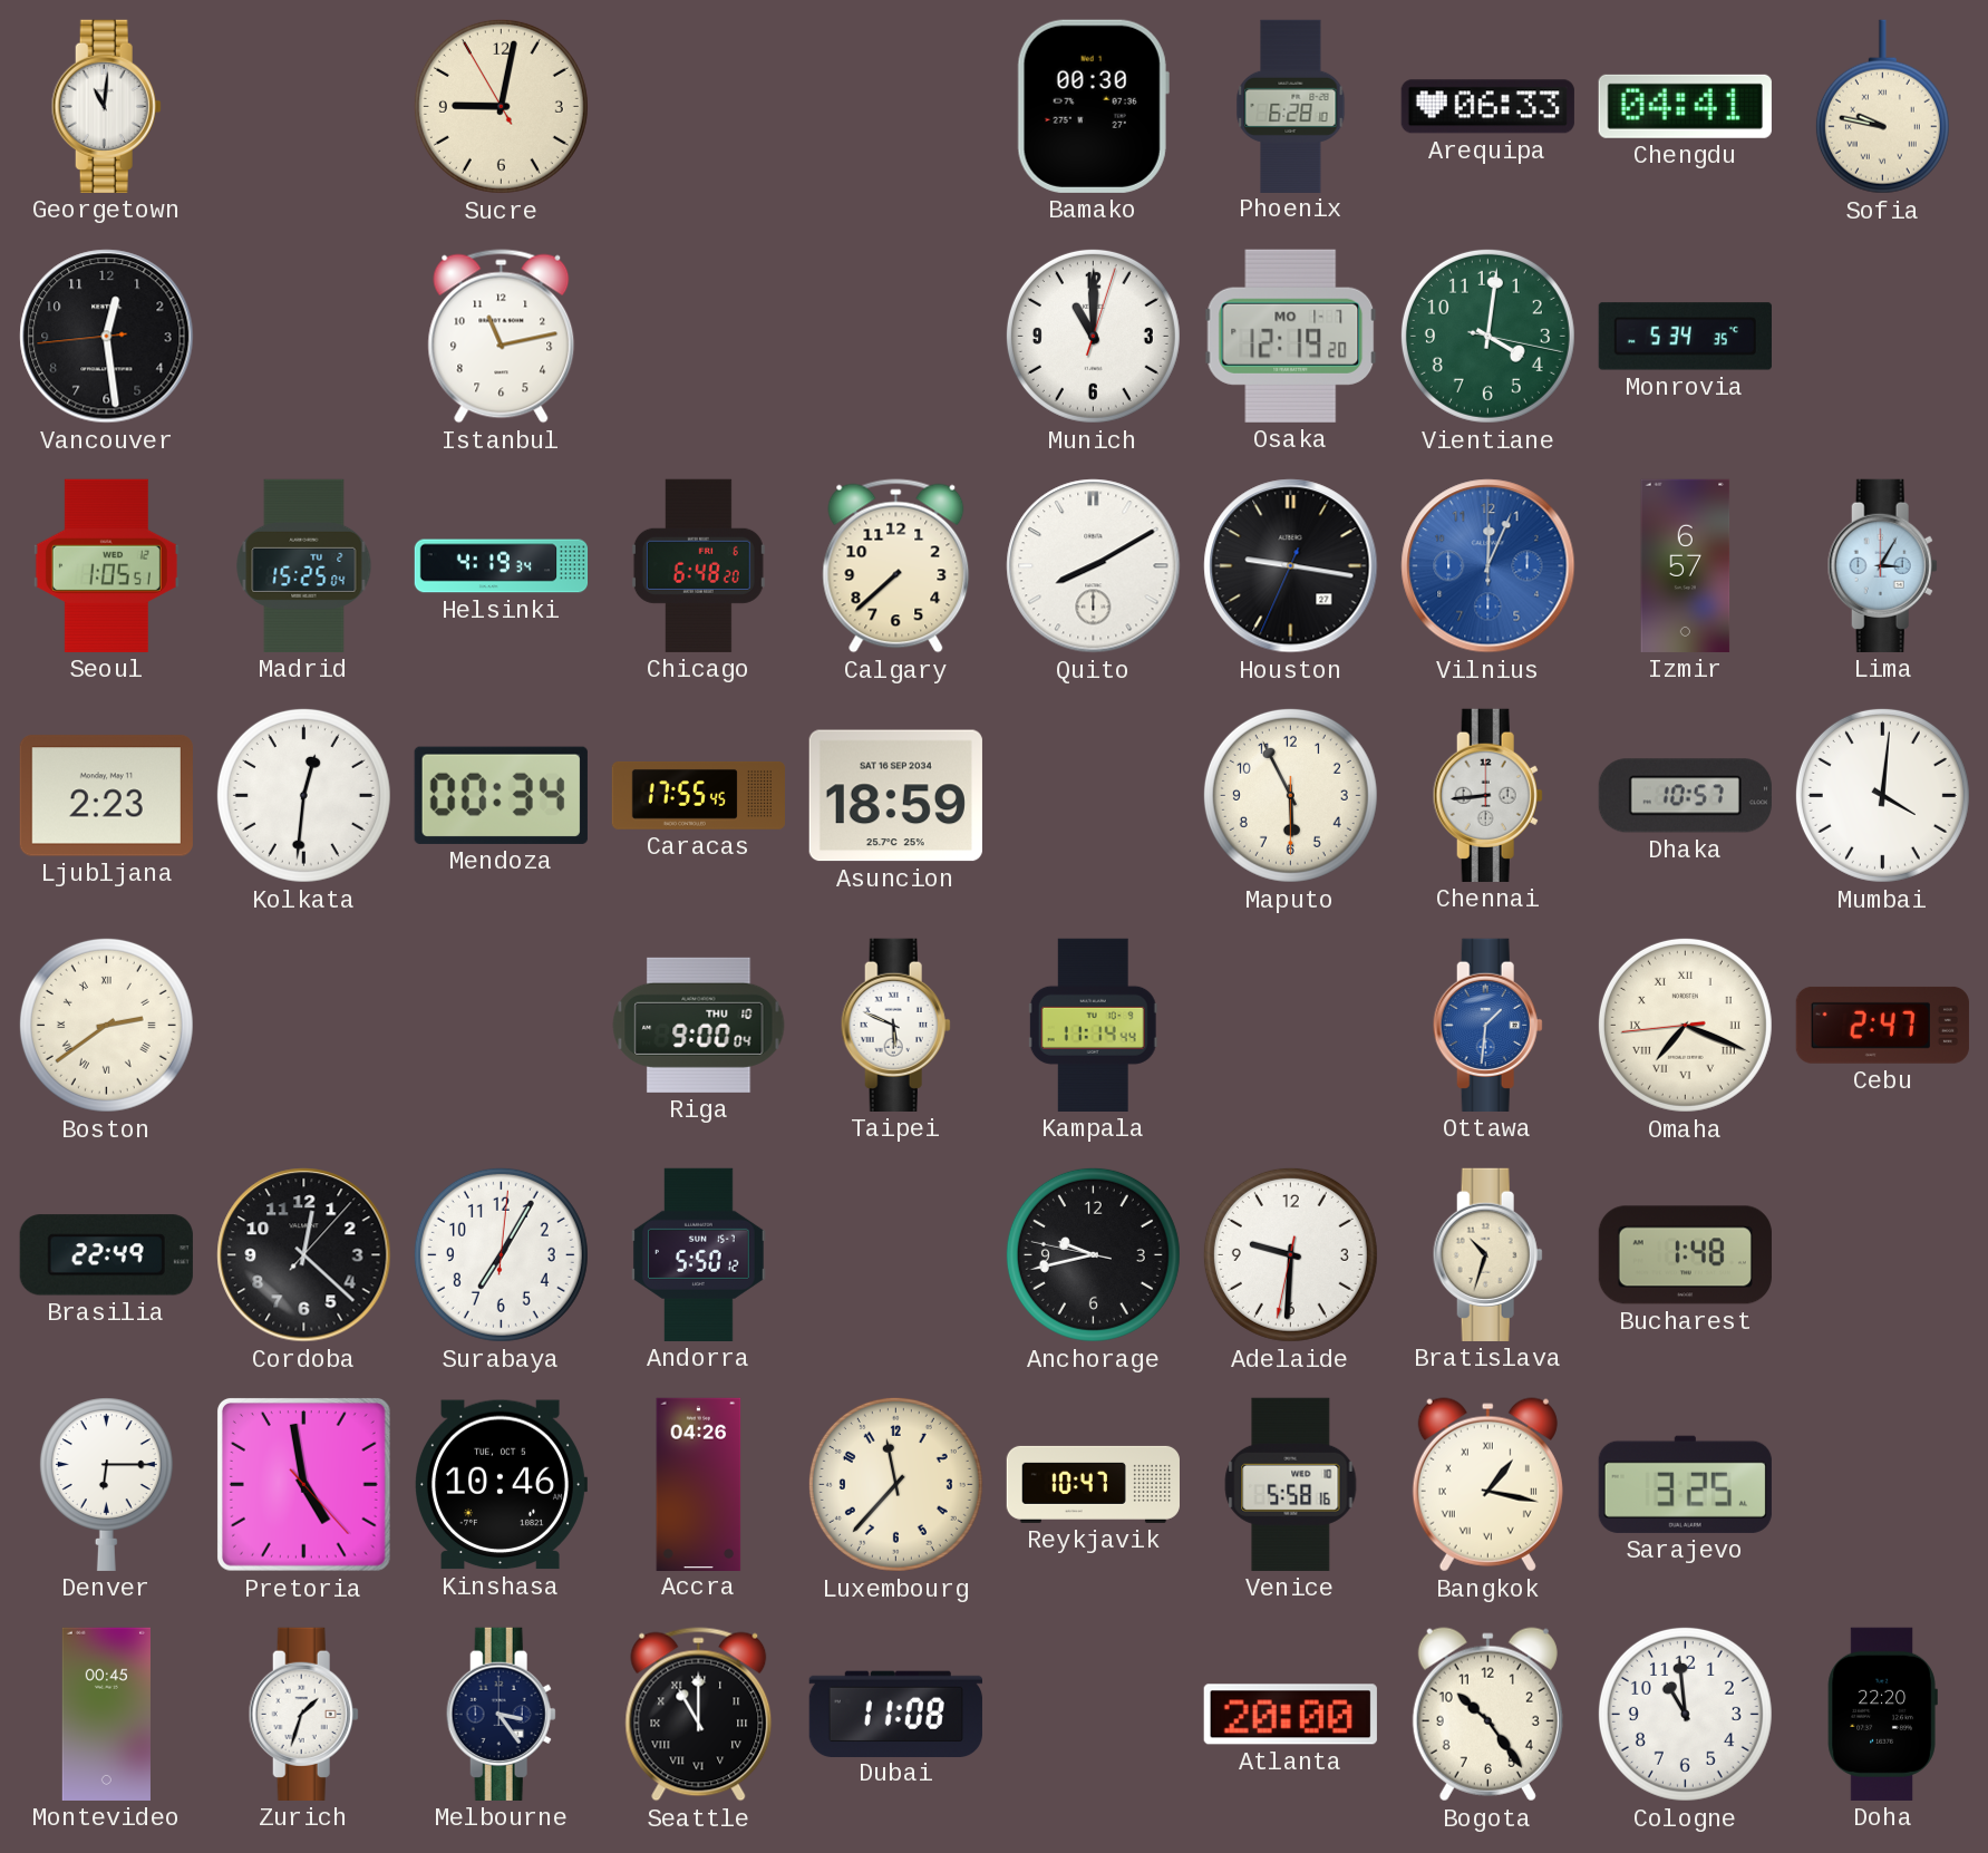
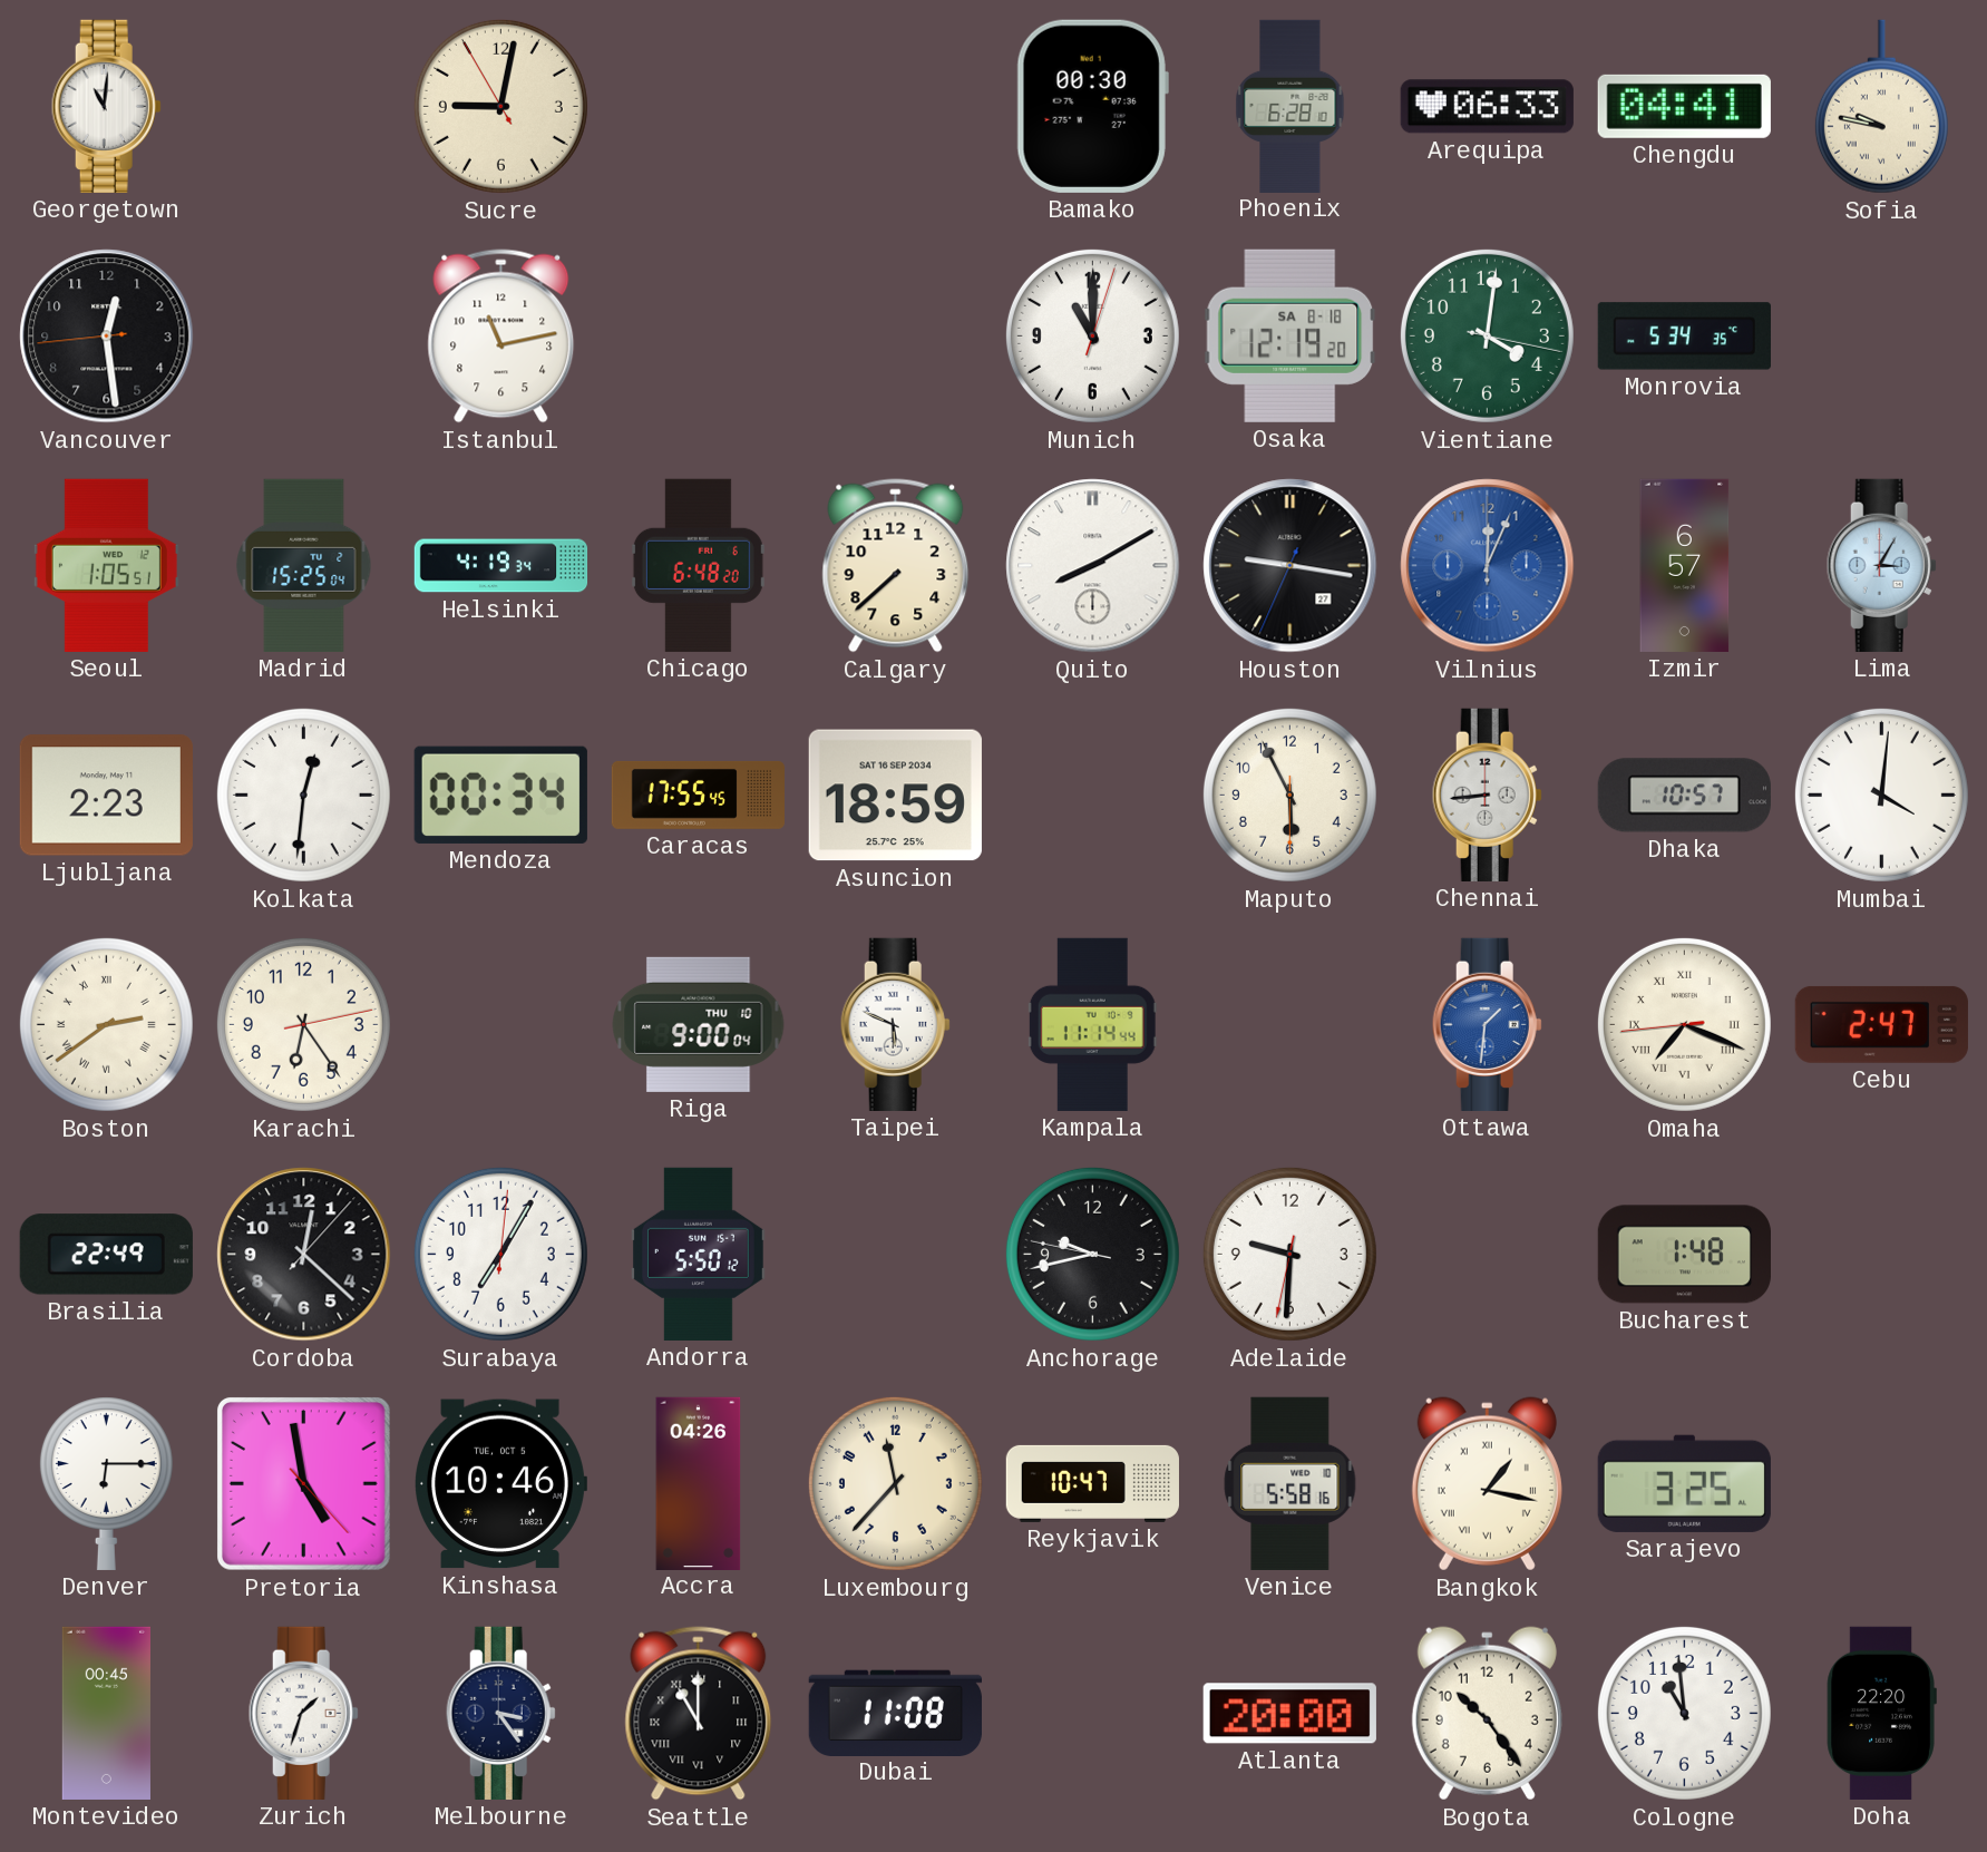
Osaka date: MO 1-7 -> SA 8-18 (1290, 335)
Karachi: none -> 6:24 (303, 1024)
Bratislava: 10:33 -> none (1487, 1254)
